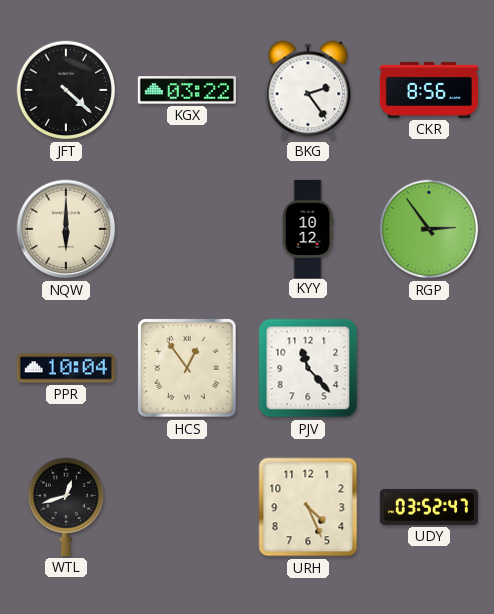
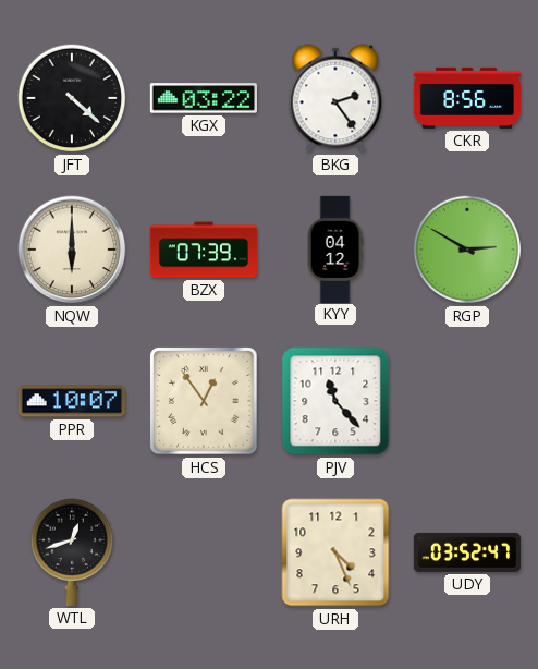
BZX: none -> 07:39 (203, 250)
KYY: 10:12 -> 04:12 (335, 248)
RGP: 2:54 -> 2:50 (467, 250)
PPR: 10:04 -> 10:07 (72, 401)
